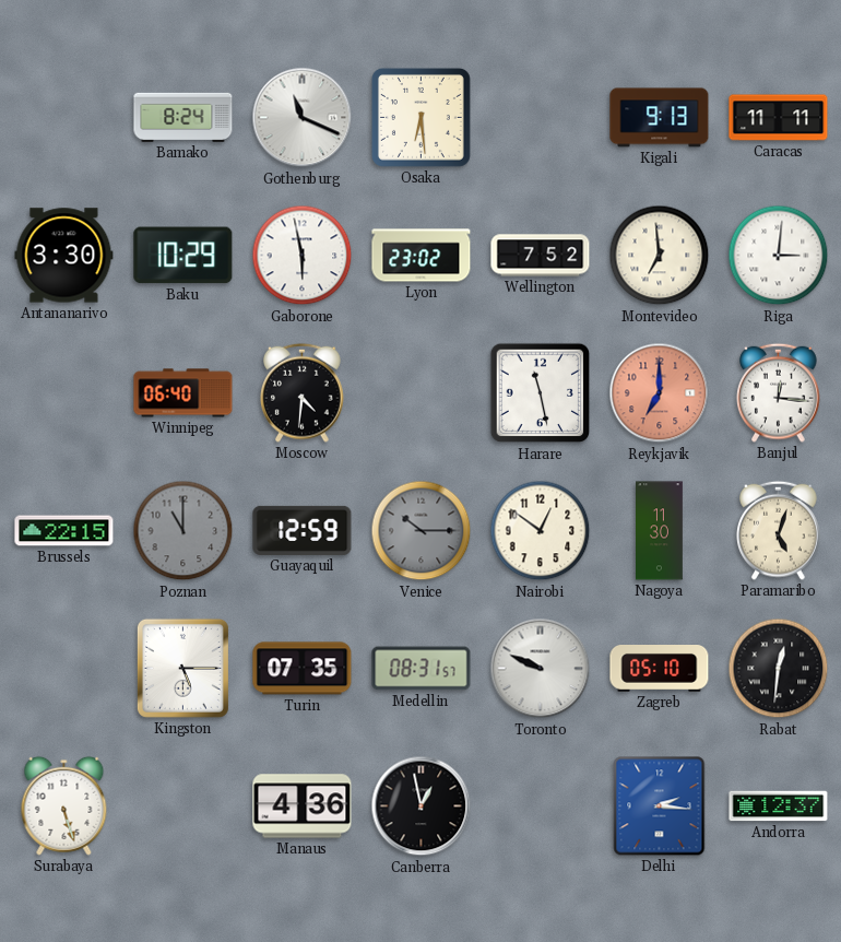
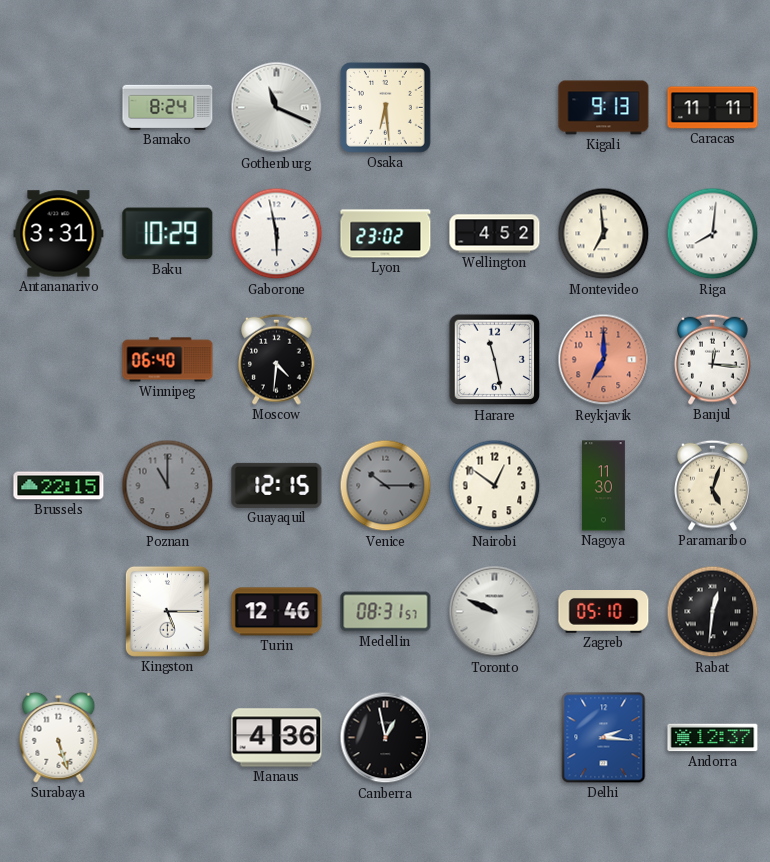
Antananarivo: 3:30 -> 3:31 (59, 234)
Wellington: 7:52 -> 4:52 (495, 234)
Riga: 3:01 -> 8:01 (713, 234)
Guayaquil: 12:59 -> 12:15 (277, 485)
Turin: 07:35 -> 12:46 (277, 612)
